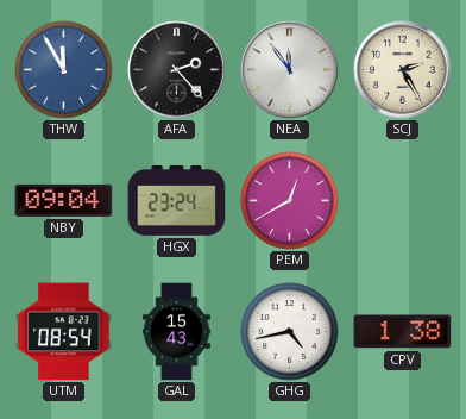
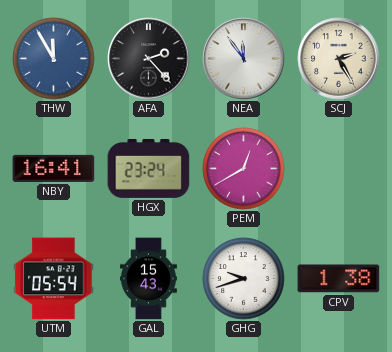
NBY: 09:04 -> 16:41 (54, 168)
UTM: 08:54 -> 05:54 (54, 279)
GHG: 4:43 -> 9:42 (244, 279)
